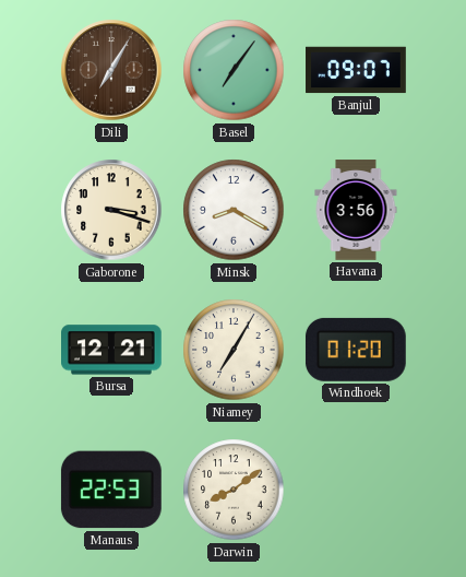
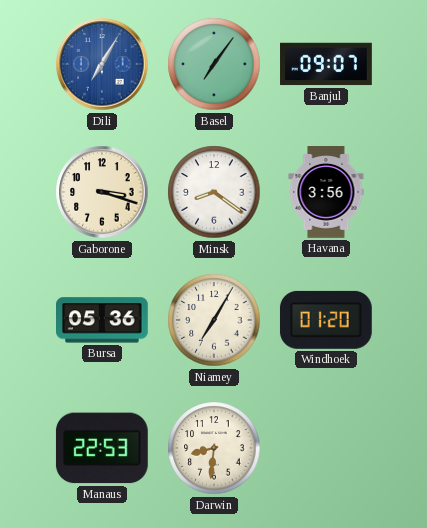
Dili dial: brown -> blue (102, 64)
Minsk: 8:20 -> 8:21 (214, 192)
Bursa: 12:21 -> 05:36 (103, 320)
Darwin: 8:09 -> 8:31 (214, 448)
